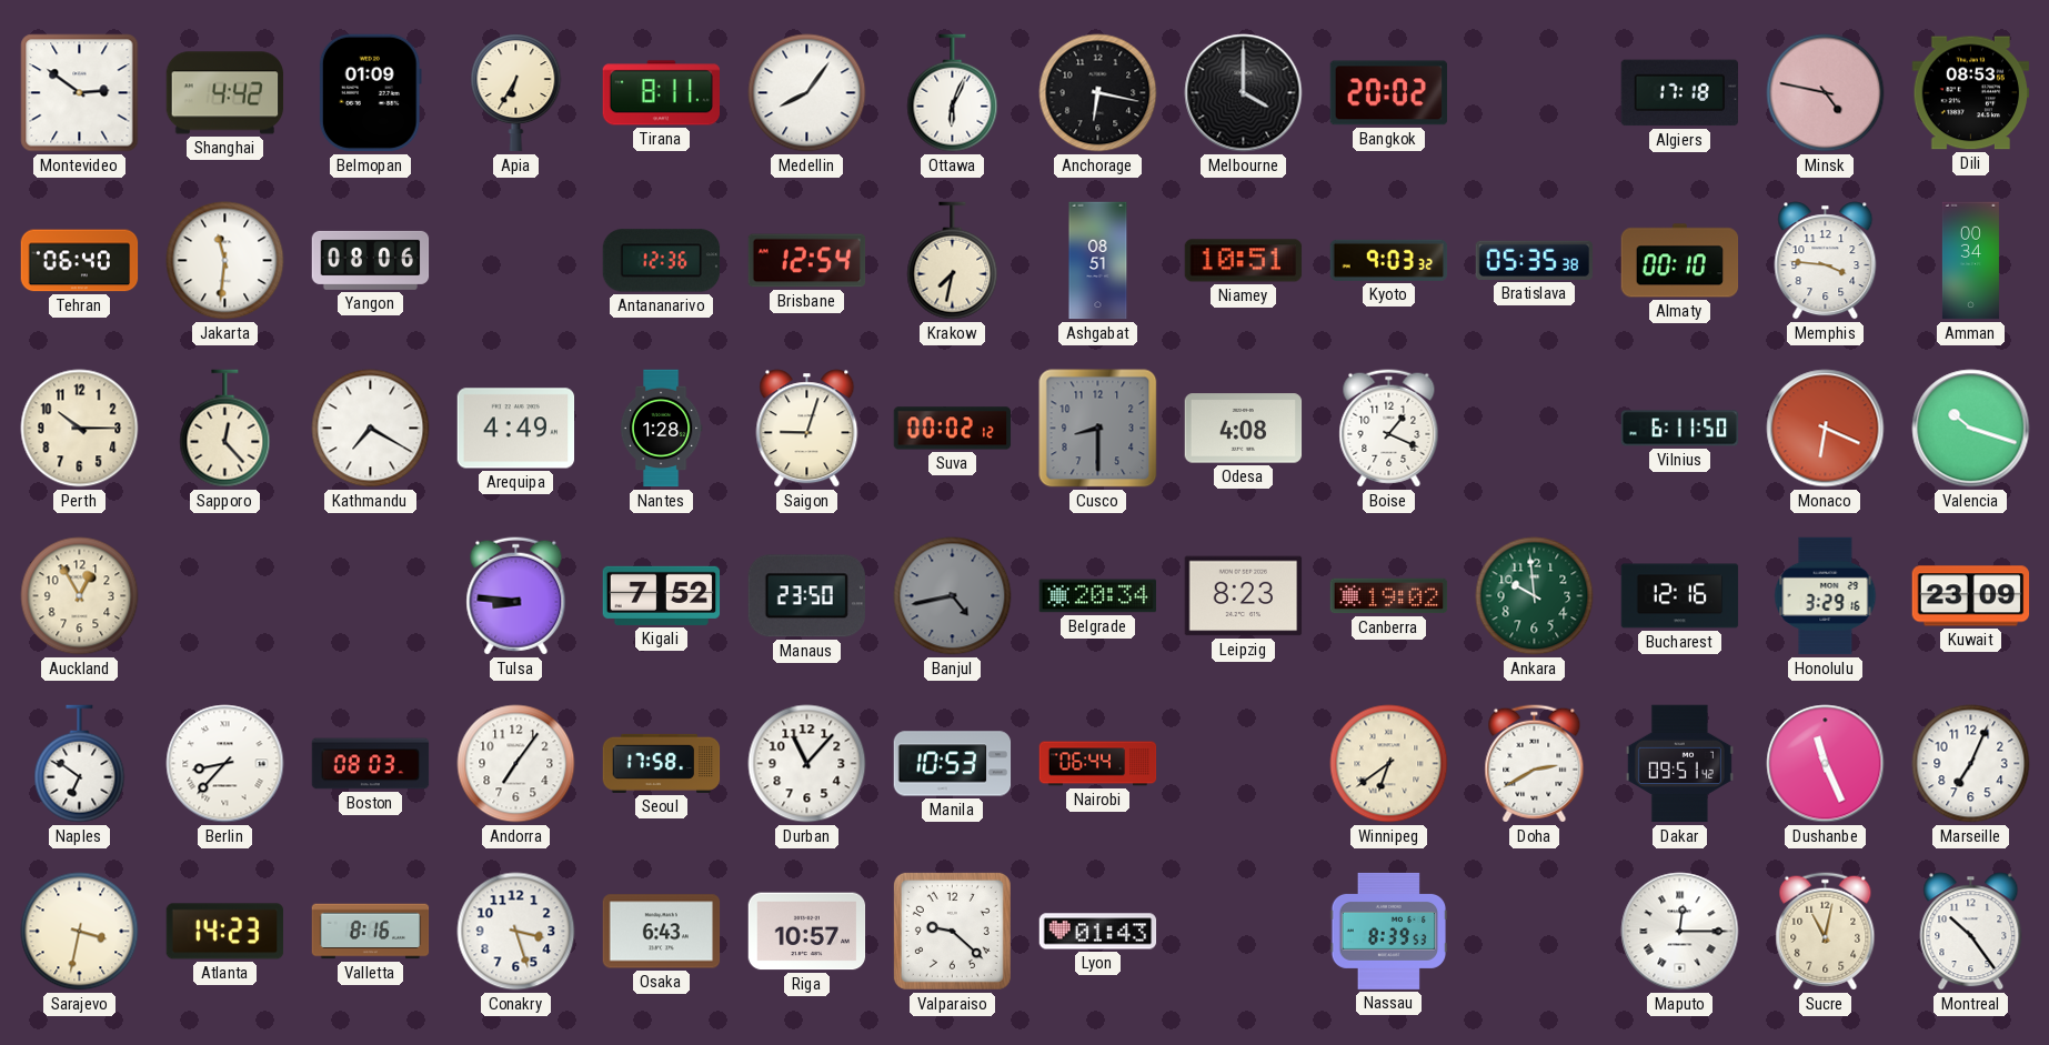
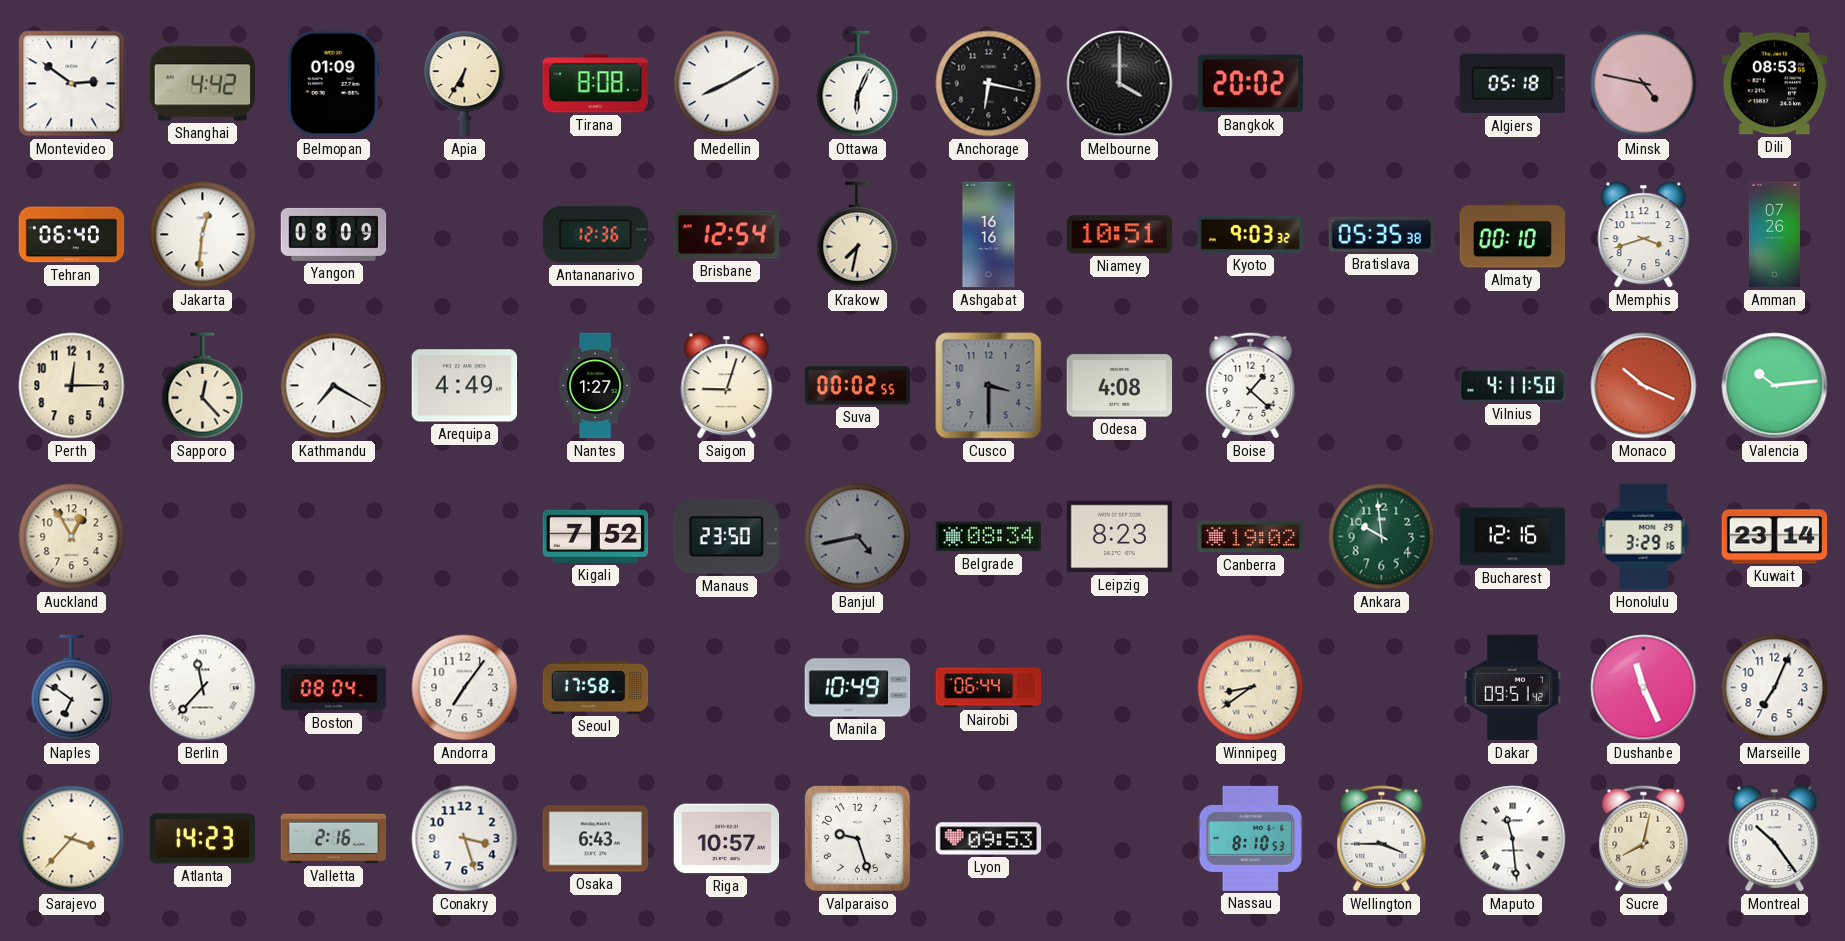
Tirana: 8:11 -> 8:08 (595, 84)
Medellin: 8:06 -> 8:10 (727, 84)
Algiers: 17:18 -> 05:18 (1513, 84)
Jakarta: 11:31 -> 12:31 (203, 235)
Yangon: 08:06 -> 08:09 (334, 234)
Ashgabat: 08:51 -> 16:16 (989, 235)
Memphis: 3:46 -> 3:42 (1644, 235)
Amman: 00:34 -> 07:26 (1774, 235)
Perth: 10:15 -> 12:15 (72, 386)
Nantes: 1:28 -> 1:27 (595, 386)
Suva: 00:02:12 -> 00:02:55 (858, 386)
Cusco: 8:30 -> 3:30 (989, 386)
Boise: 1:19 -> 1:22 (1251, 386)
Vilnius: 6:11 -> 4:11 (1513, 386)
Monaco: 6:19 -> 10:19 (1644, 386)
Valencia: 10:18 -> 10:14 (1775, 386)
Tulsa: 8:46 -> none (516, 596)
Belgrade: 20:34 -> 08:34 (989, 537)
Kuwait: 23:09 -> 23:14 (1775, 537)
Berlin: 8:37 -> 11:37 (203, 688)
Boston: 08:03 -> 08:04 (334, 688)
Durban: 11:07 -> none (807, 764)
Manila: 10:53 -> 10:49 (858, 688)
Winnipeg: 6:39 -> 8:39 (1251, 688)
Doha: 2:40 -> none (1535, 764)
Sarajevo: 3:32 -> 3:37 (72, 839)
Valletta: 8:16 -> 2:16 (334, 839)
Valparaiso: 9:22 -> 9:27 (857, 838)
Lyon: 01:43 -> 09:53 (989, 839)
Nassau: 8:39 -> 8:10 (1251, 838)
Wellington: none -> 3:45 (1382, 839)
Maputo: 12:15 -> 11:29 (1513, 839)
Sucre: 11:02 -> 8:02 (1644, 839)
